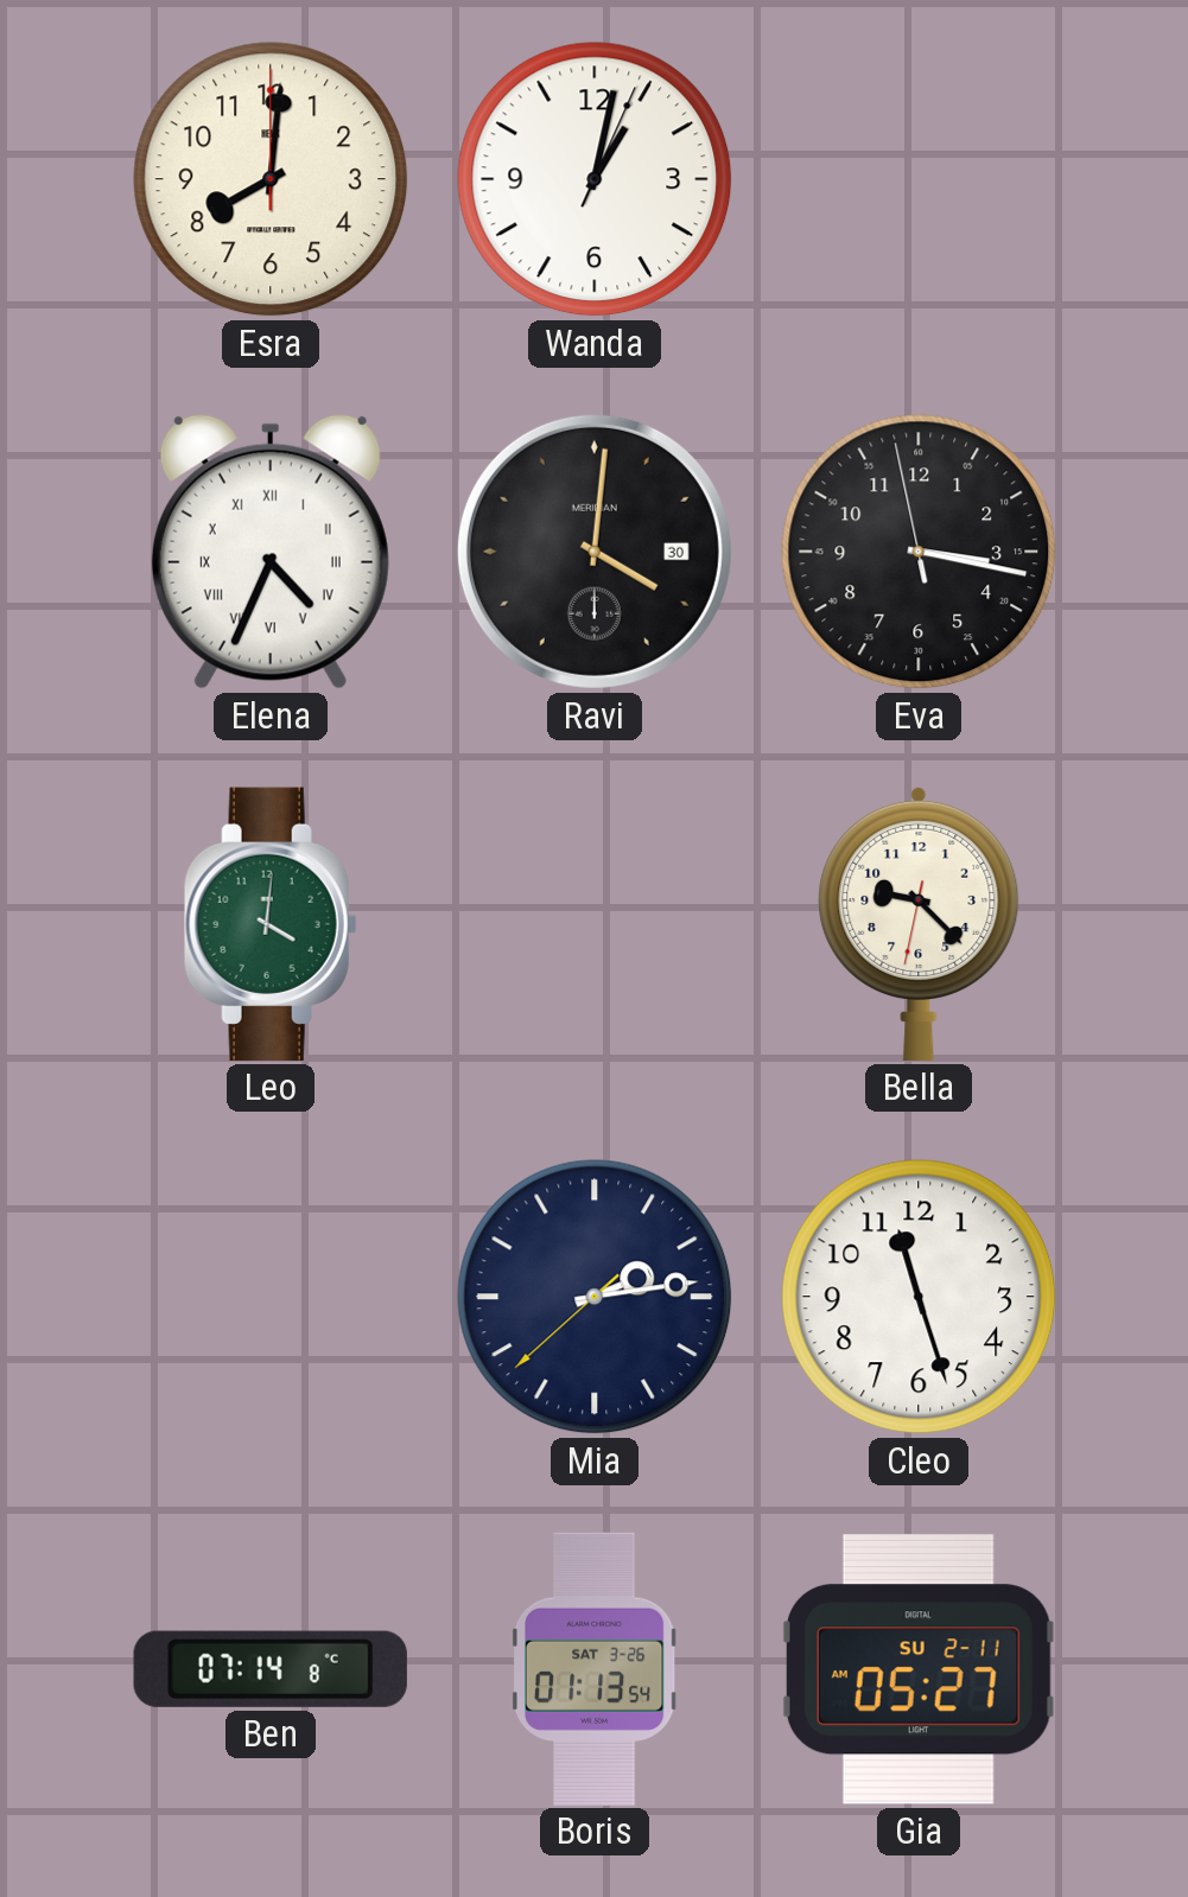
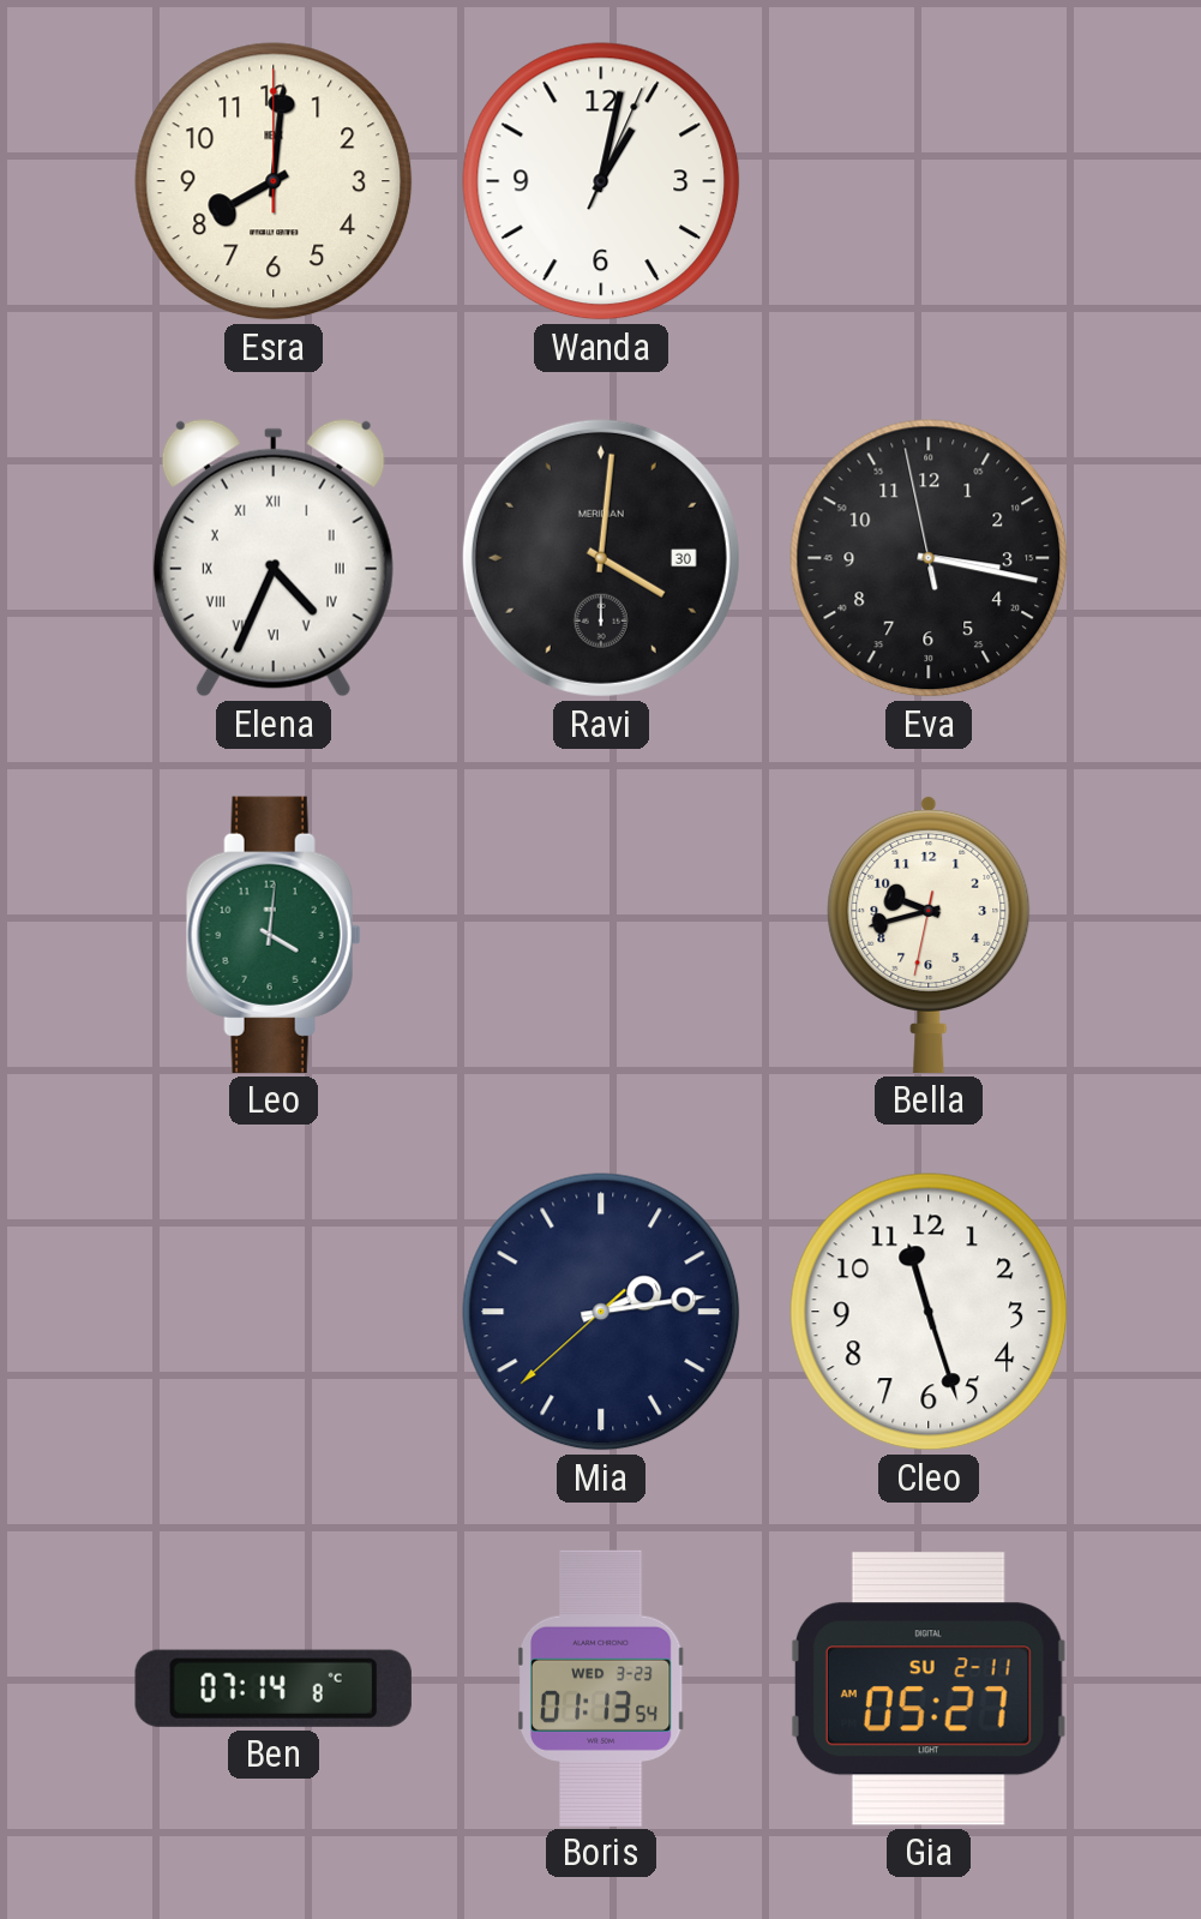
Bella: 9:22 -> 9:42 (929, 934)
Boris date: SAT 3-26 -> WED 3-23 (601, 1687)
